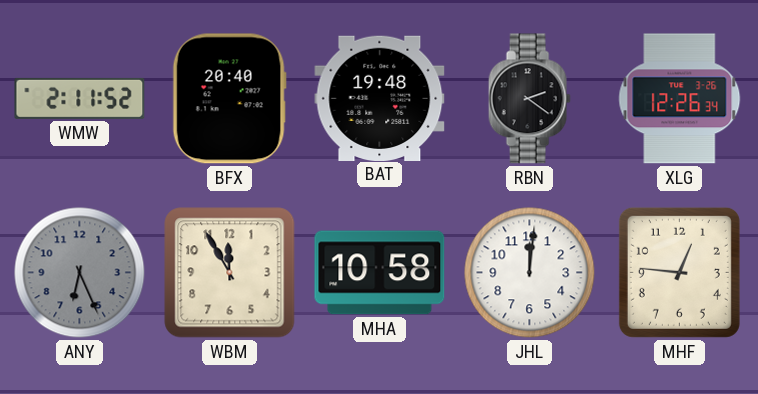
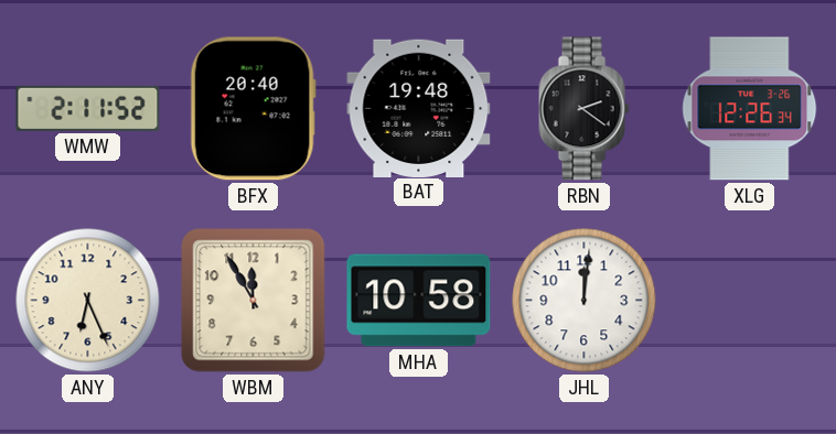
ANY dial: grey -> cream (88, 301)
MHF: 12:46 -> none (679, 272)
